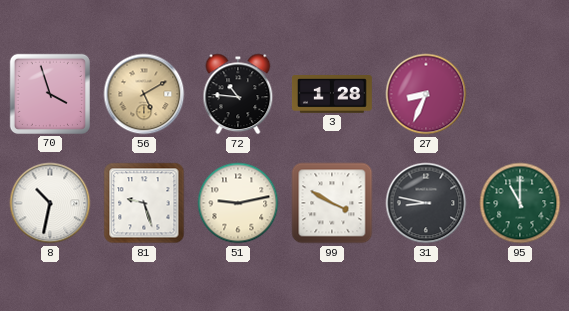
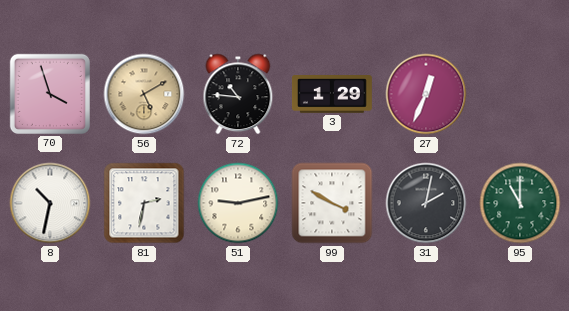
3: 1:28 -> 1:29 (332, 95)
27: 8:34 -> 12:34 (426, 94)
81: 9:27 -> 2:32 (144, 203)
31: 8:47 -> 2:02 (426, 203)
